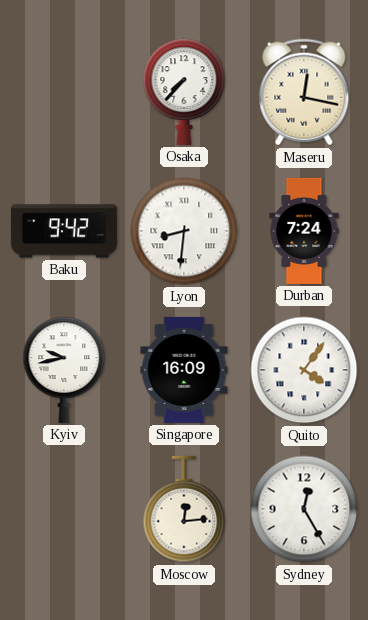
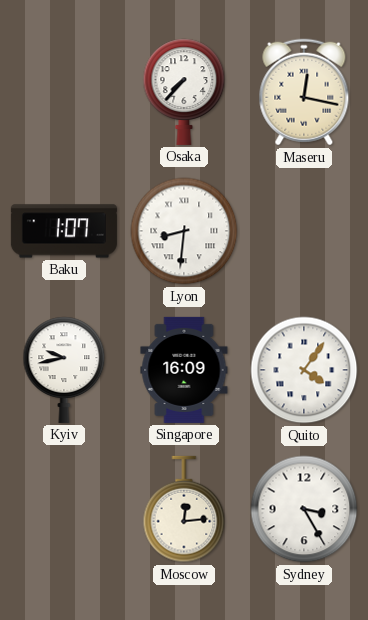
Baku: 9:42 -> 1:07 (64, 231)
Durban: 7:24 -> none (304, 231)
Sydney: 12:25 -> 3:25 (304, 509)
